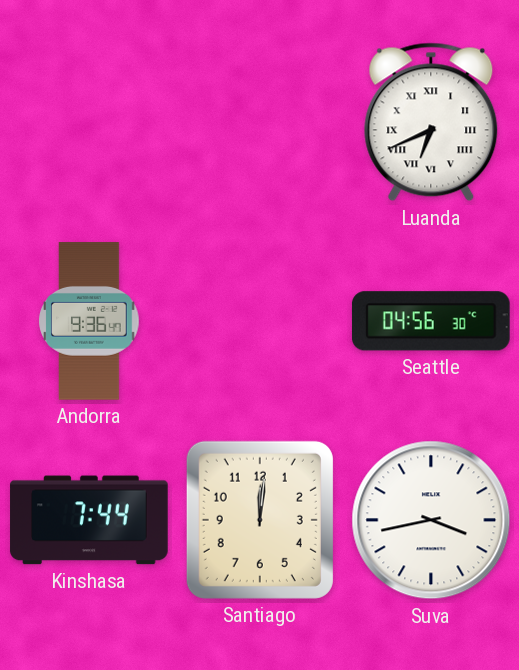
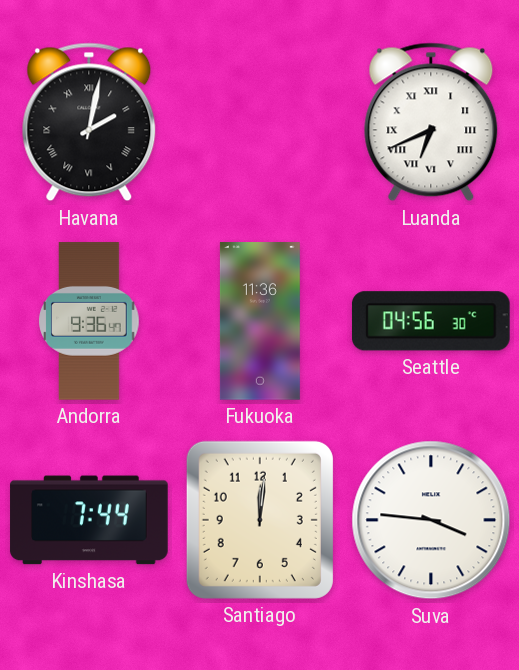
Havana: none -> 2:02 (89, 122)
Fukuoka: none -> 11:36 (260, 321)
Suva: 3:43 -> 3:46 (431, 520)
